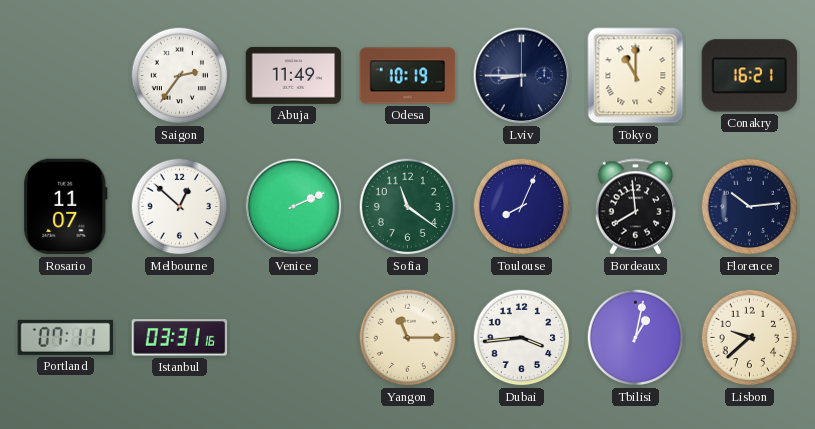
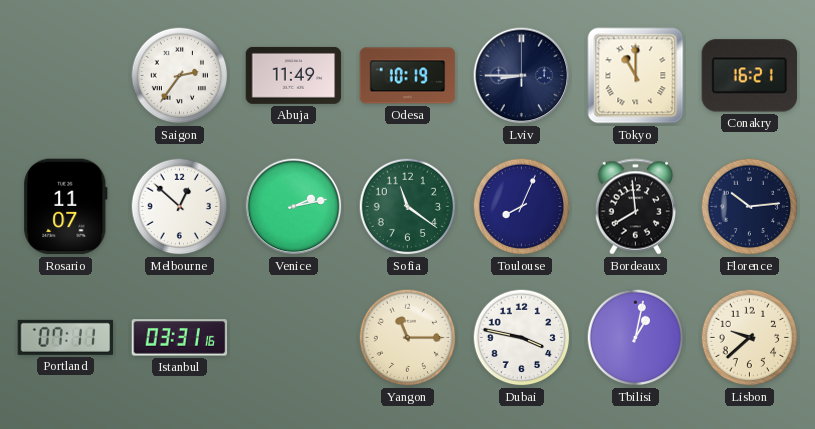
Venice: 2:11 -> 2:13 (294, 207)
Dubai: 3:44 -> 3:47 (522, 338)
